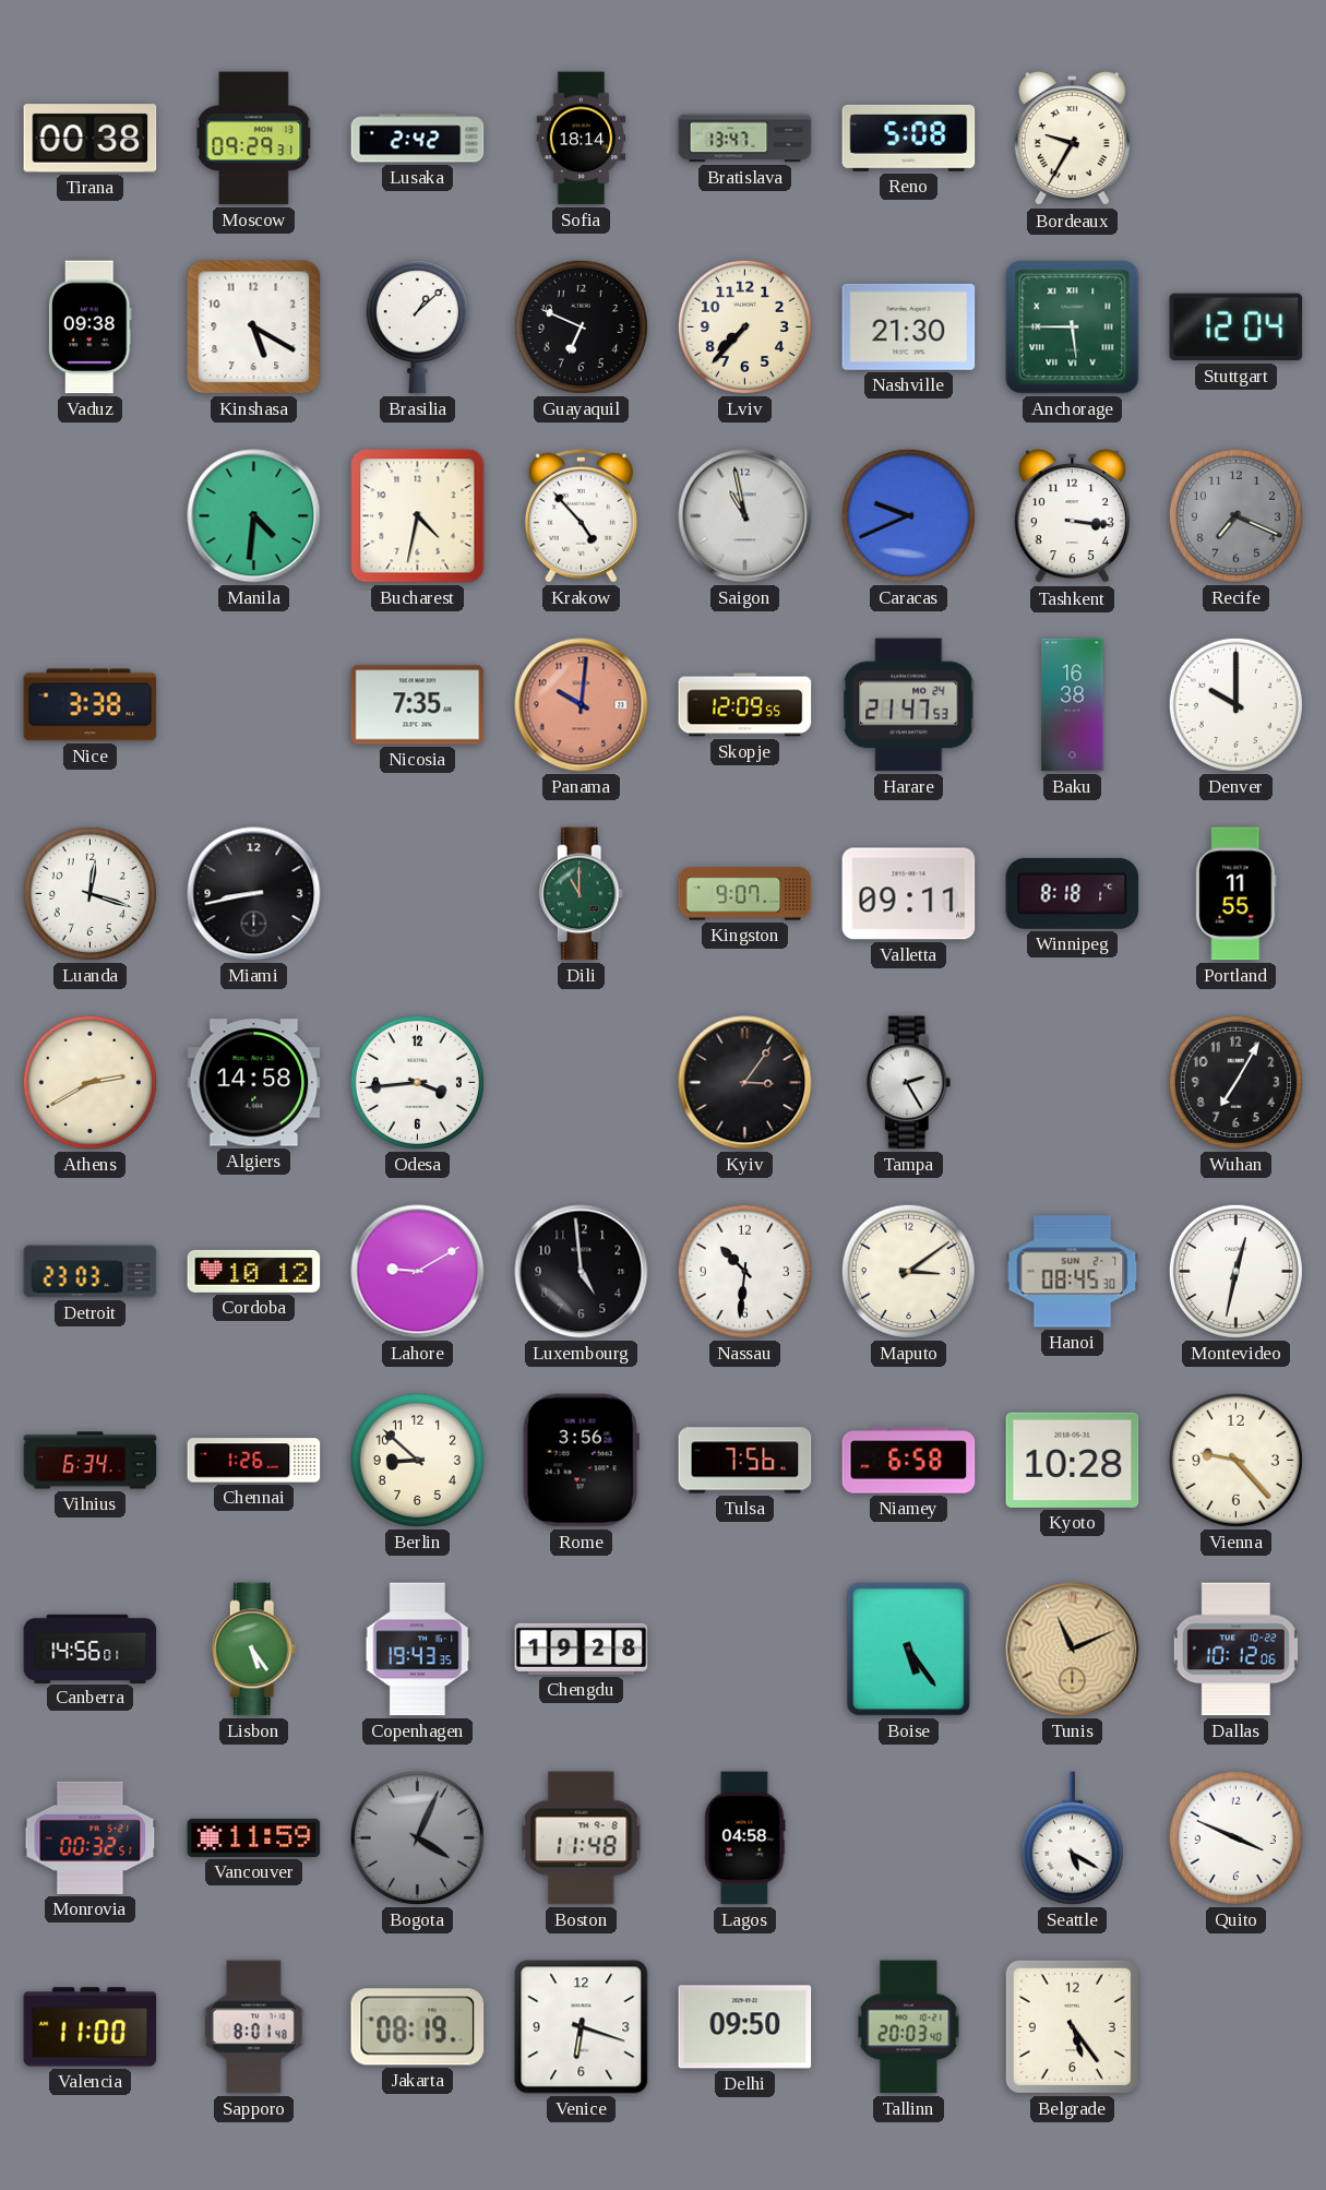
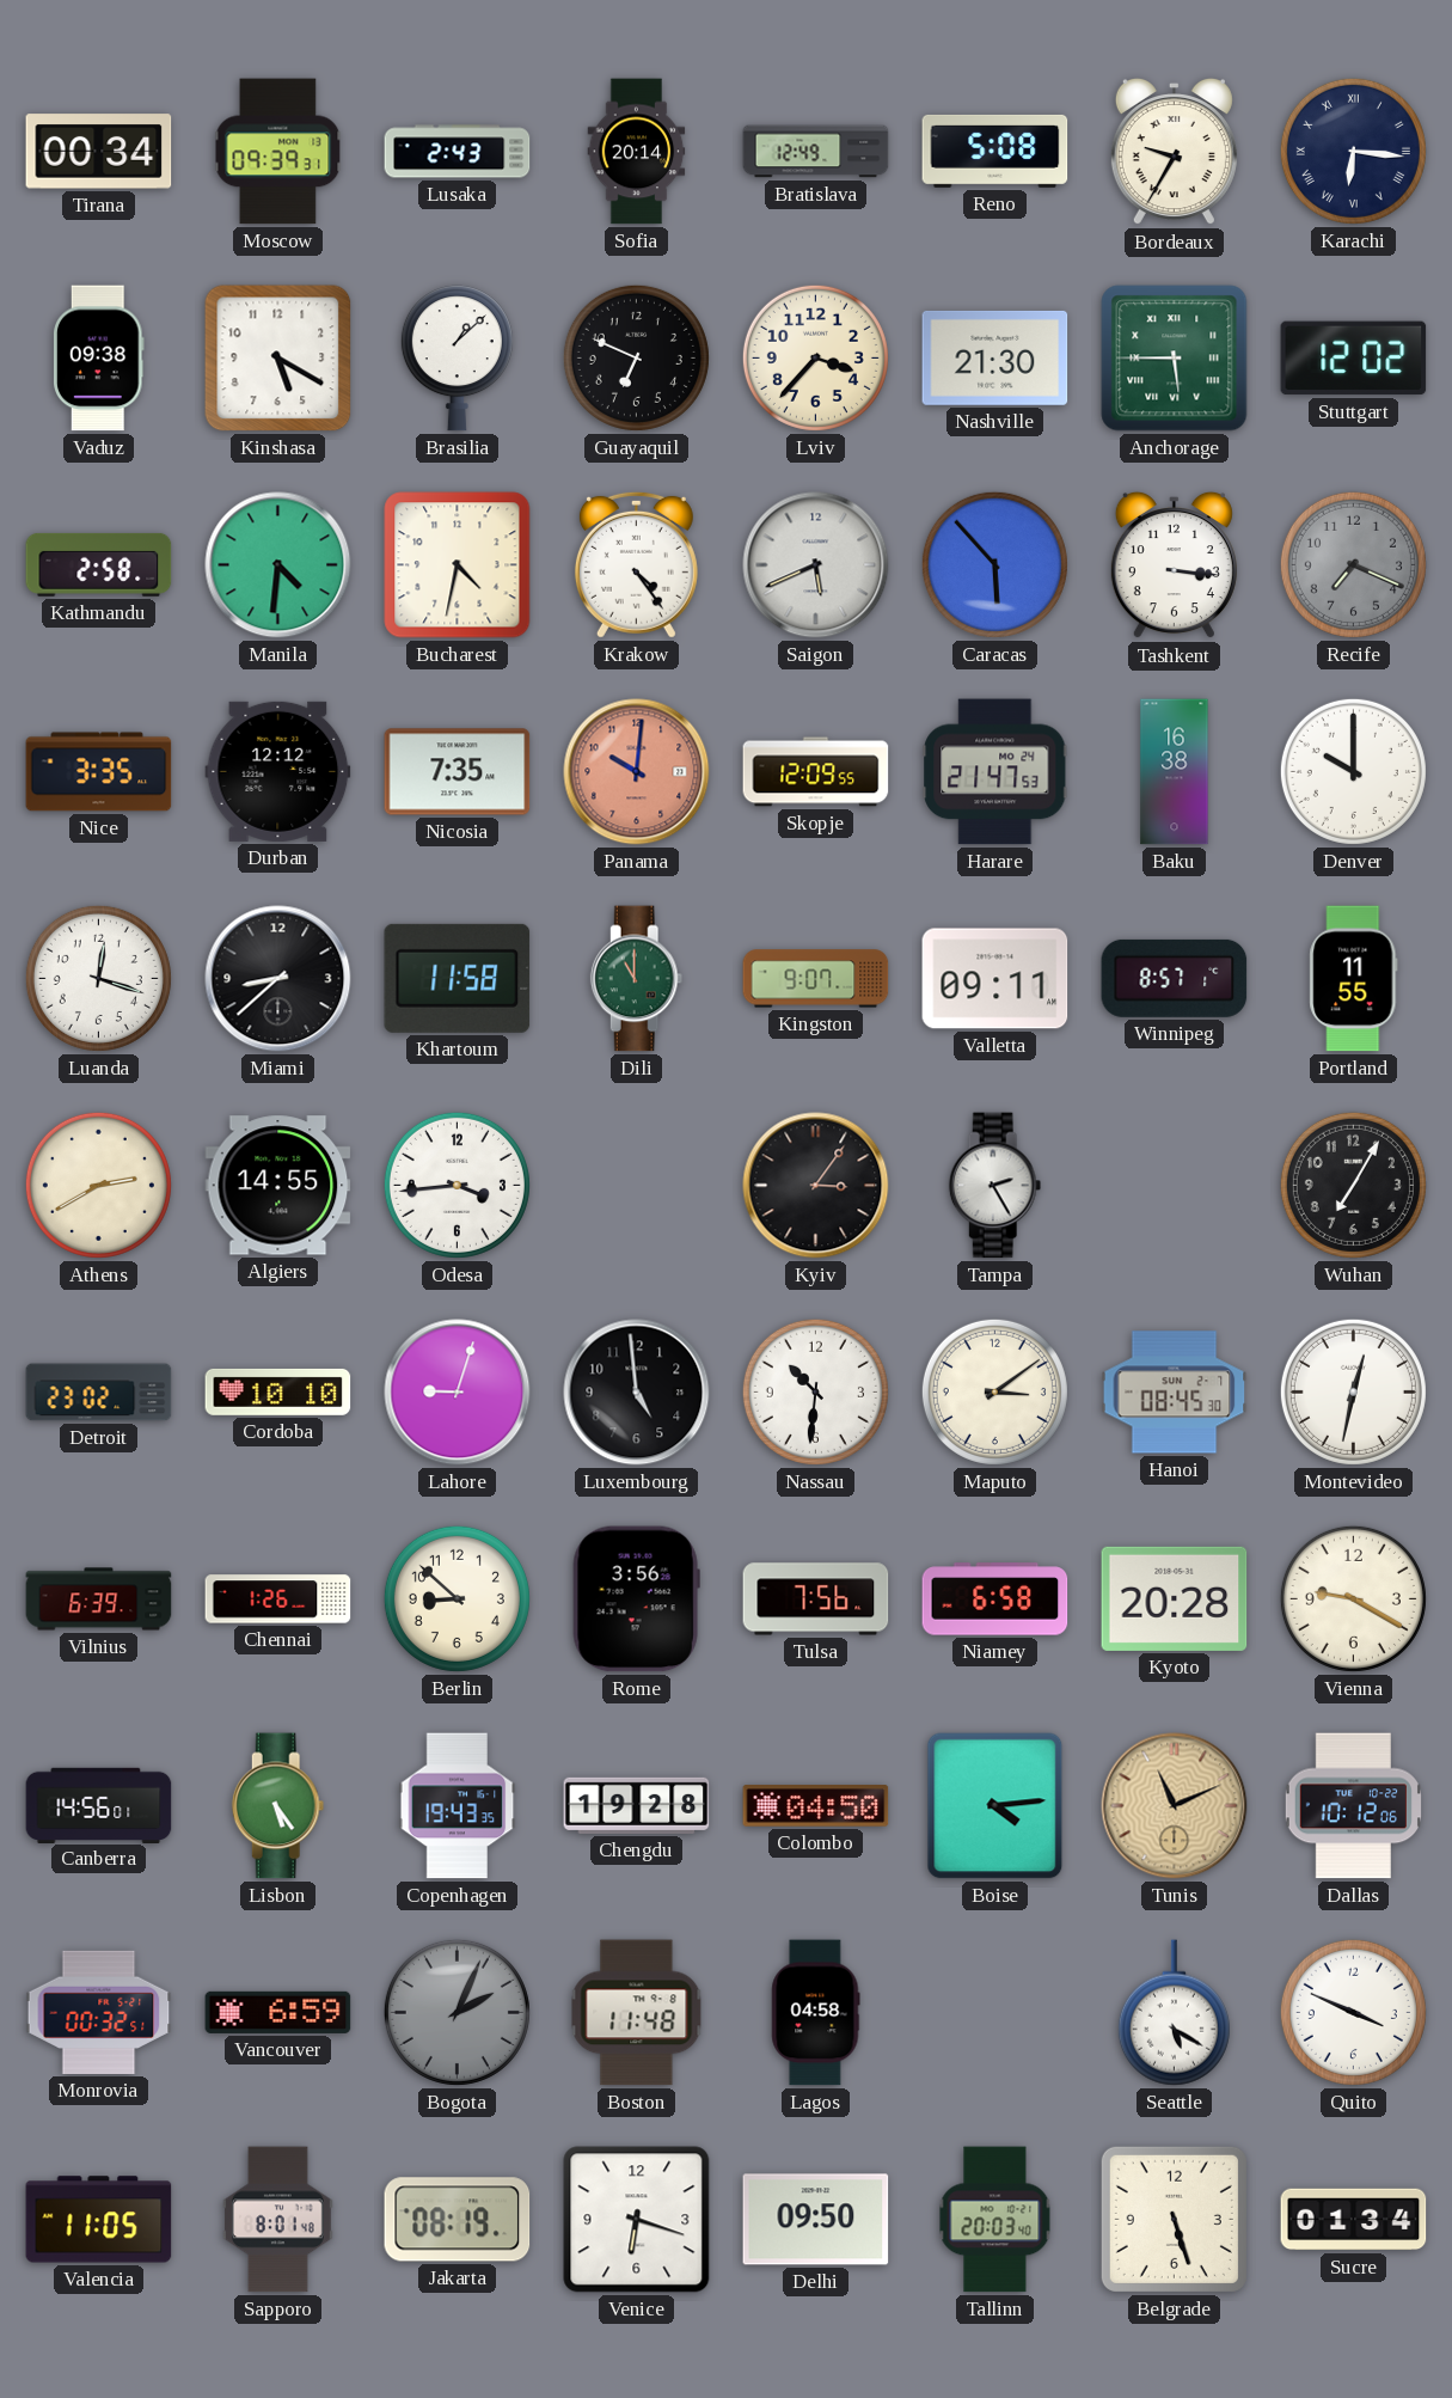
Tirana: 00:38 -> 00:34 (99, 152)
Moscow: 09:29 -> 09:39 (278, 152)
Lusaka: 2:42 -> 2:43 (458, 152)
Sofia: 18:14 -> 20:14 (637, 152)
Bratislava: 13:47 -> 12:49 (816, 152)
Karachi: none -> 6:16 (1353, 151)
Lviv: 7:37 -> 3:37 (815, 357)
Stuttgart: 12:04 -> 12:02 (1354, 359)
Kathmandu: none -> 2:58 (99, 564)
Krakow: 4:53 -> 4:24 (636, 564)
Saigon: 10:58 -> 5:41 (816, 565)
Caracas: 9:41 -> 5:53 (994, 564)
Nice: 3:38 -> 3:35 (99, 772)
Durban: none -> 12:12 (278, 771)
Miami: 8:43 -> 8:38 (278, 979)
Khartoum: none -> 11:58 (458, 978)
Winnipeg: 8:18 -> 8:57 (1175, 978)
Algiers: 14:58 -> 14:55 (278, 1186)
Detroit: 23:03 -> 23:02 (99, 1393)
Cordoba: 10:12 -> 10:10 (278, 1391)
Lahore: 9:10 -> 9:03 (458, 1393)
Vilnius: 6:34 -> 6:39 (99, 1599)
Kyoto: 10:28 -> 20:28 (1175, 1598)
Vienna: 9:23 -> 9:20 (1353, 1598)
Colombo: none -> 04:50 (816, 1806)
Boise: 5:24 -> 4:14 (995, 1806)
Vancouver: 11:59 -> 6:59 (278, 2012)
Bogota: 4:04 -> 2:04 (457, 2012)
Valencia: 11:00 -> 11:05 (99, 2220)
Belgrade: 5:24 -> 5:27 (1174, 2219)
Sucre: none -> 01:34 (1354, 2220)
